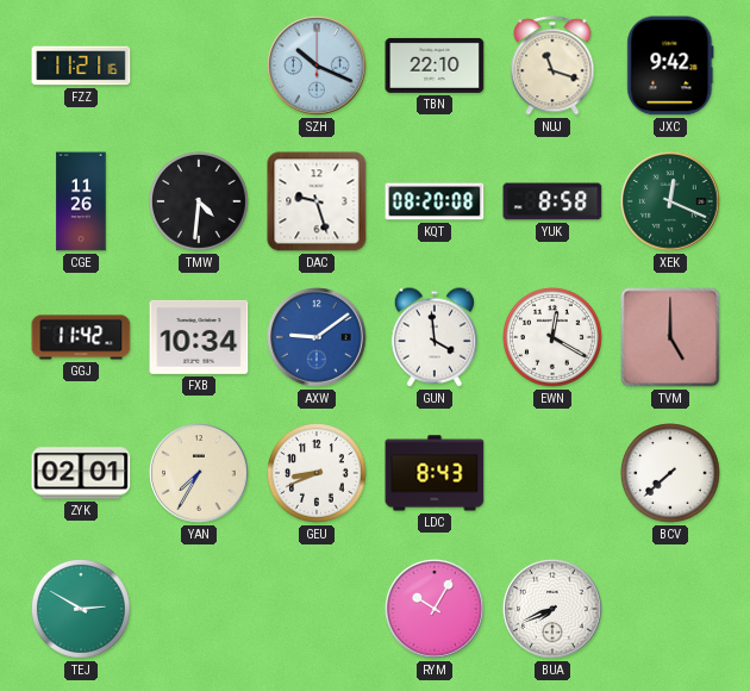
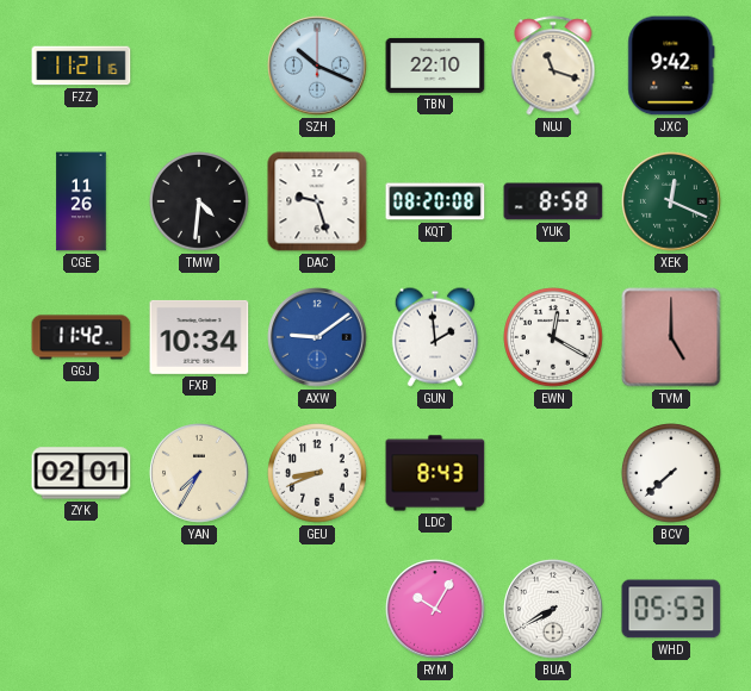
GUN: 3:59 -> 1:59 (435, 337)
TEJ: 2:50 -> none (82, 610)
BUA: 7:41 -> 7:40 (553, 609)
WHD: none -> 05:53 (671, 609)
